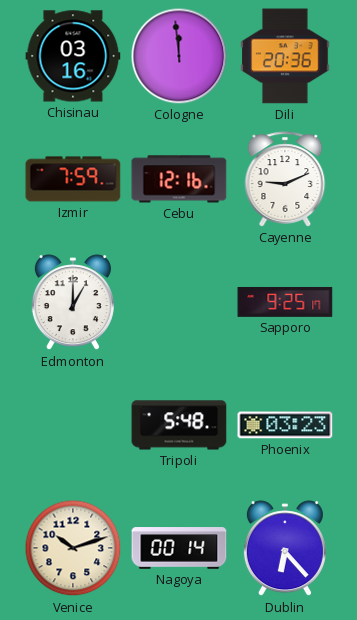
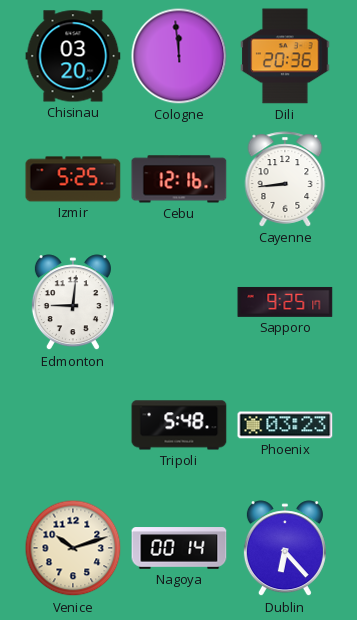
Chisinau: 03:16 -> 03:20 (73, 56)
Izmir: 7:59 -> 5:25 (73, 179)
Cayenne: 9:11 -> 8:44 (285, 179)
Edmonton: 1:00 -> 9:01 (73, 303)
